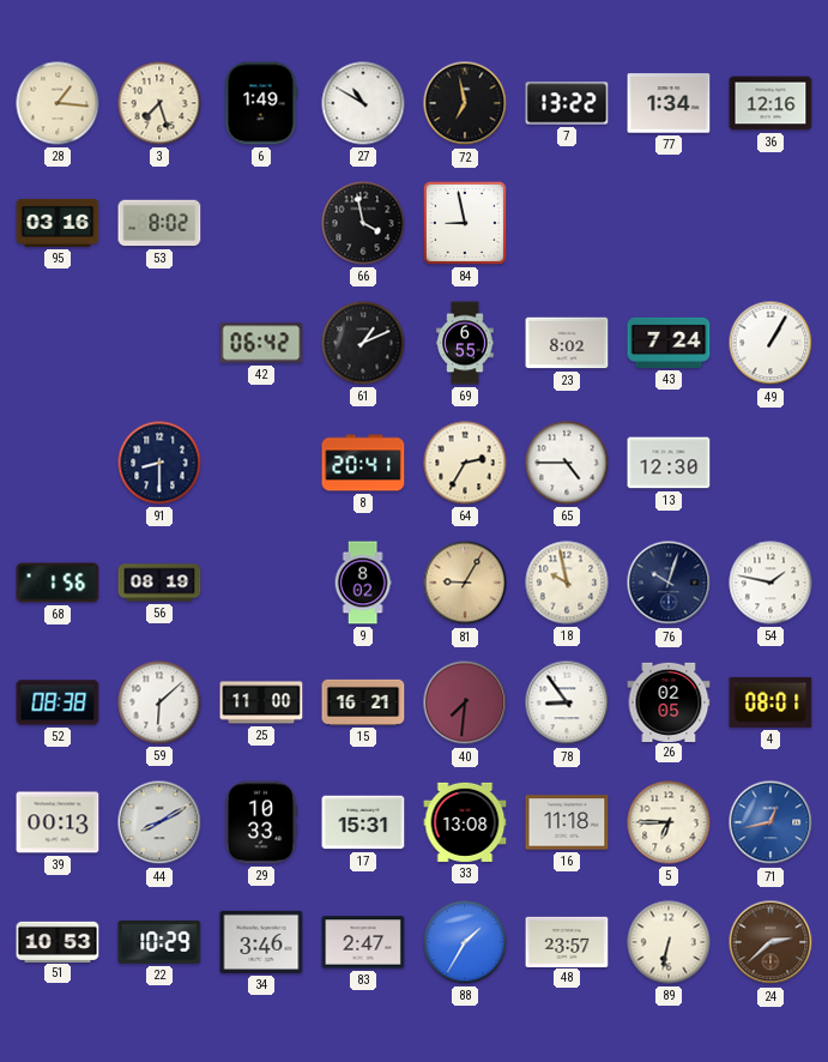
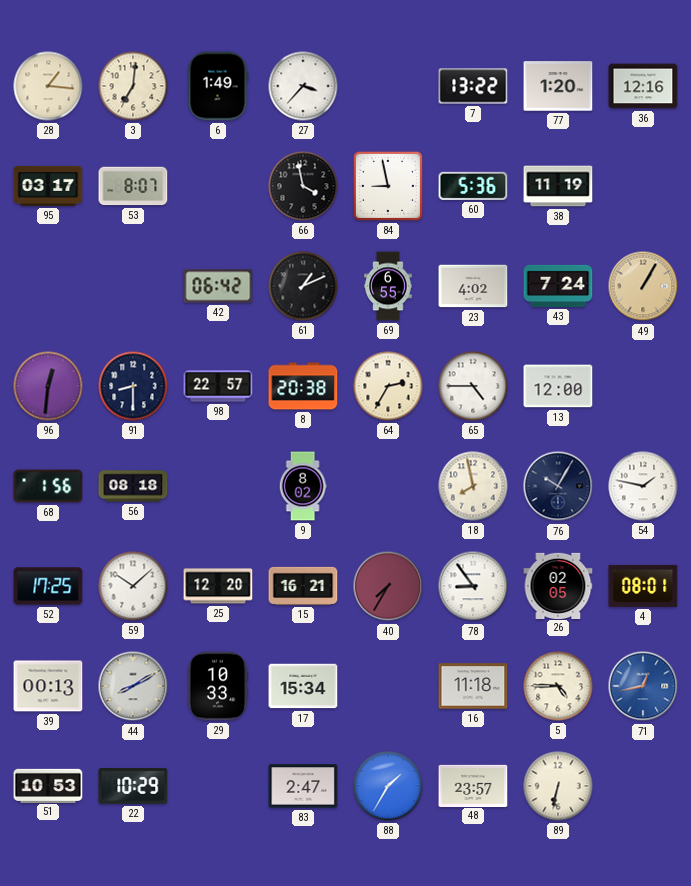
3: 7:27 -> 7:01 (133, 86)
27: 10:50 -> 3:37 (303, 86)
72: 6:58 -> none (465, 103)
77: 1:34 -> 1:20 (558, 86)
95: 03:16 -> 03:17 (48, 186)
53: 8:02 -> 8:07 (133, 186)
60: none -> 5:36 (473, 186)
38: none -> 11:19 (558, 186)
23: 8:02 -> 4:02 (473, 286)
49 dial: white -> champagne (643, 286)
96: none -> 12:31 (48, 386)
98: none -> 22:57 (218, 386)
8: 20:41 -> 20:38 (303, 386)
13: 12:30 -> 12:00 (558, 386)
56: 08:19 -> 08:18 (133, 486)
81: 9:05 -> none (465, 583)
18: 9:58 -> 7:58 (473, 486)
76: 10:03 -> 10:05 (558, 486)
52: 08:38 -> 17:25 (48, 586)
59: 6:08 -> 10:08 (133, 586)
25: 11:00 -> 12:20 (218, 586)
40: 7:31 -> 7:35 (388, 586)
17: 15:31 -> 15:34 (303, 686)
33: 13:08 -> none (465, 822)
5: 6:45 -> 4:45 (558, 686)
34: 3:46 -> none (261, 942)
24: 2:38 -> none (770, 942)
